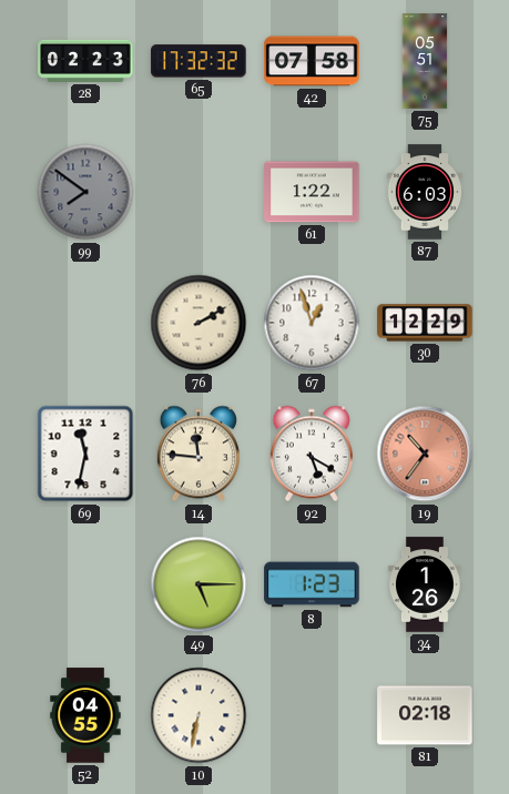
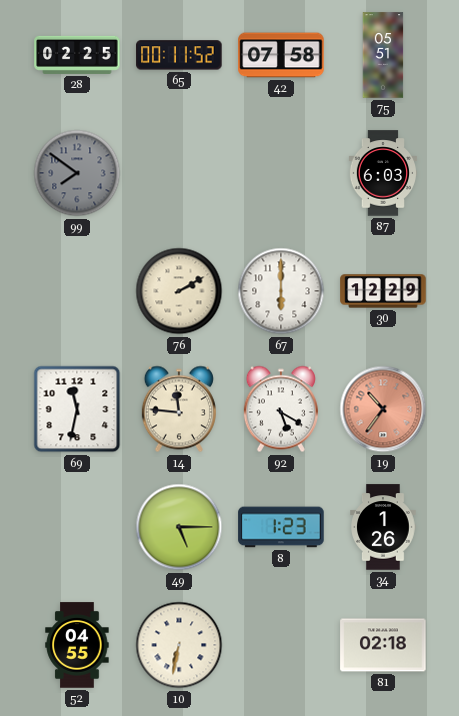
28: 02:23 -> 02:25 (77, 55)
65: 17:32 -> 00:11 (179, 55)
61: 1:22 -> none (312, 192)
67: 12:57 -> 6:00 (281, 291)
